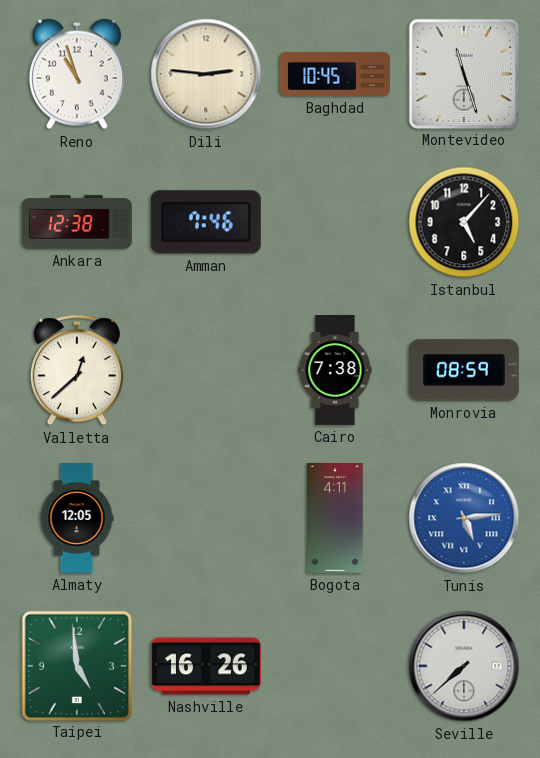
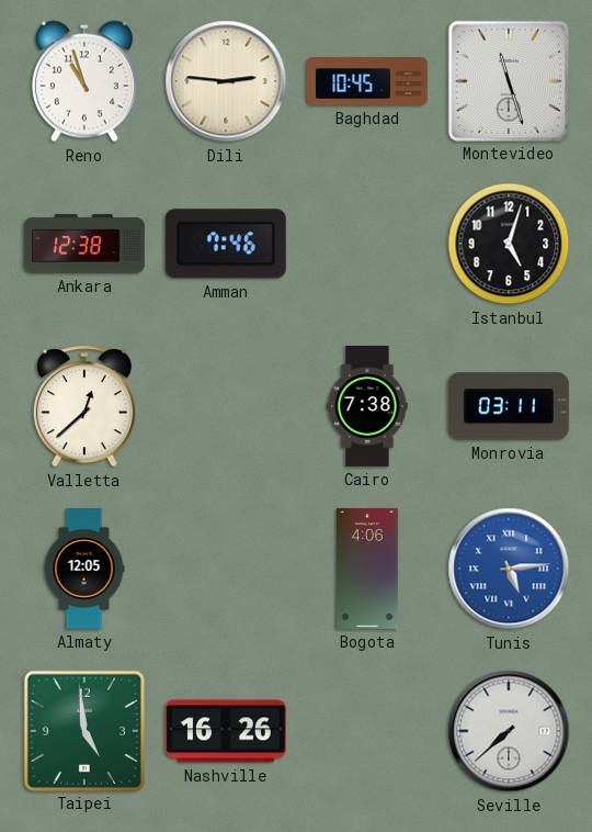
Istanbul: 5:07 -> 5:03 (509, 244)
Monrovia: 08:59 -> 03:11 (509, 406)
Bogota: 4:11 -> 4:06 (367, 569)
